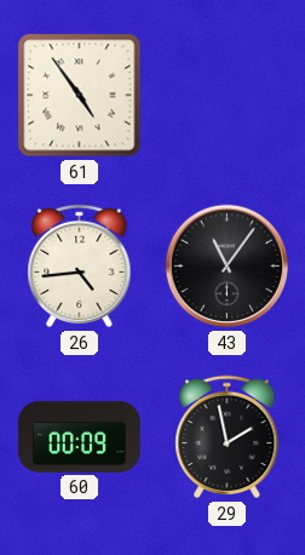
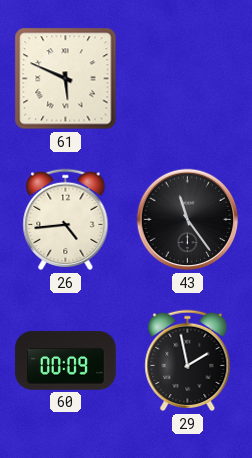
61: 4:54 -> 5:49 (66, 79)
43: 11:06 -> 11:24 (188, 220)
